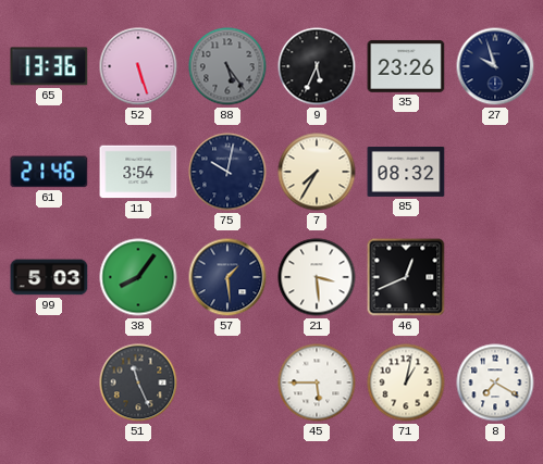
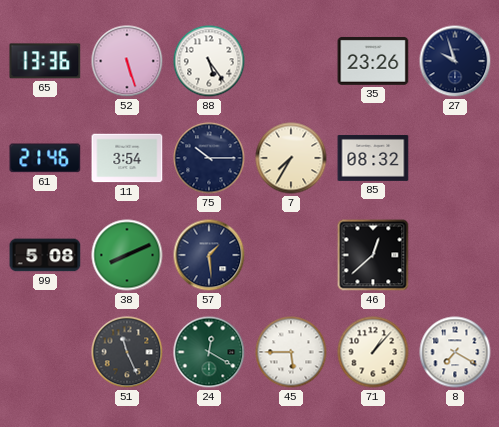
88 dial: grey -> white (209, 61)
9: 5:34 -> none (317, 66)
75: 10:02 -> 10:15 (209, 158)
99: 5:03 -> 5:08 (45, 255)
38: 8:06 -> 8:11 (127, 255)
21: 3:29 -> none (317, 277)
46: 12:41 -> 12:38 (373, 255)
24: none -> 12:20 (209, 352)
71: 1:02 -> 1:07 (373, 352)
